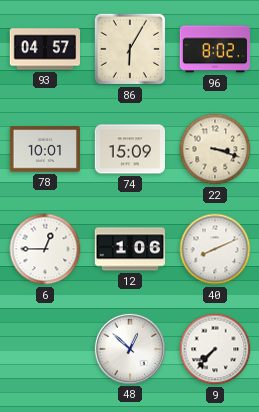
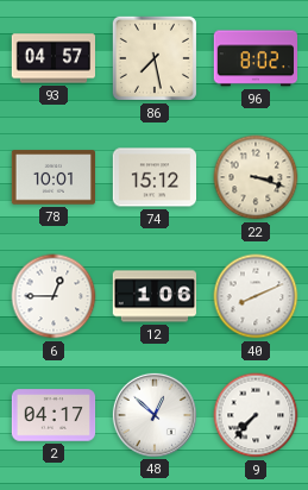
86: 6:05 -> 7:28 (155, 58)
74: 15:09 -> 15:12 (153, 177)
2: none -> 04:17 (54, 415)
